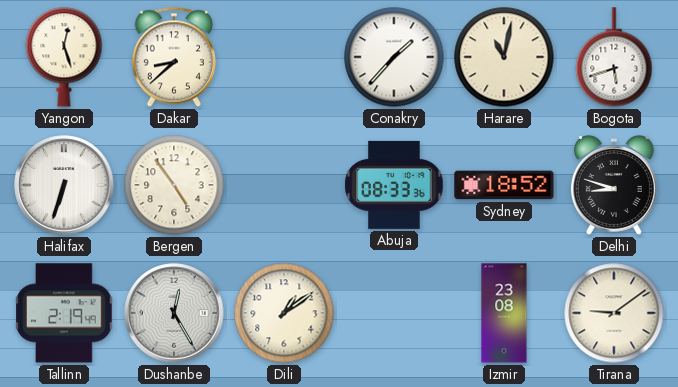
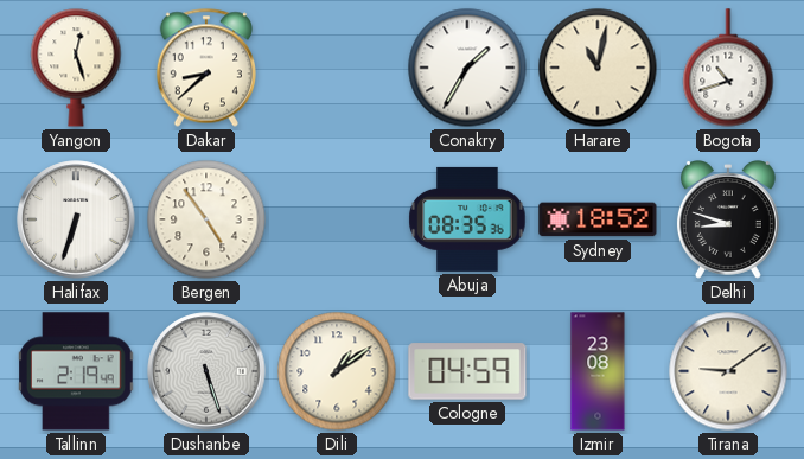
Conakry: 1:37 -> 1:35 (467, 68)
Bogota: 5:42 -> 10:42 (728, 68)
Abuja: 08:33 -> 08:35 (467, 219)
Dushanbe: 12:25 -> 5:27 (206, 371)
Cologne: none -> 04:59 (467, 371)
